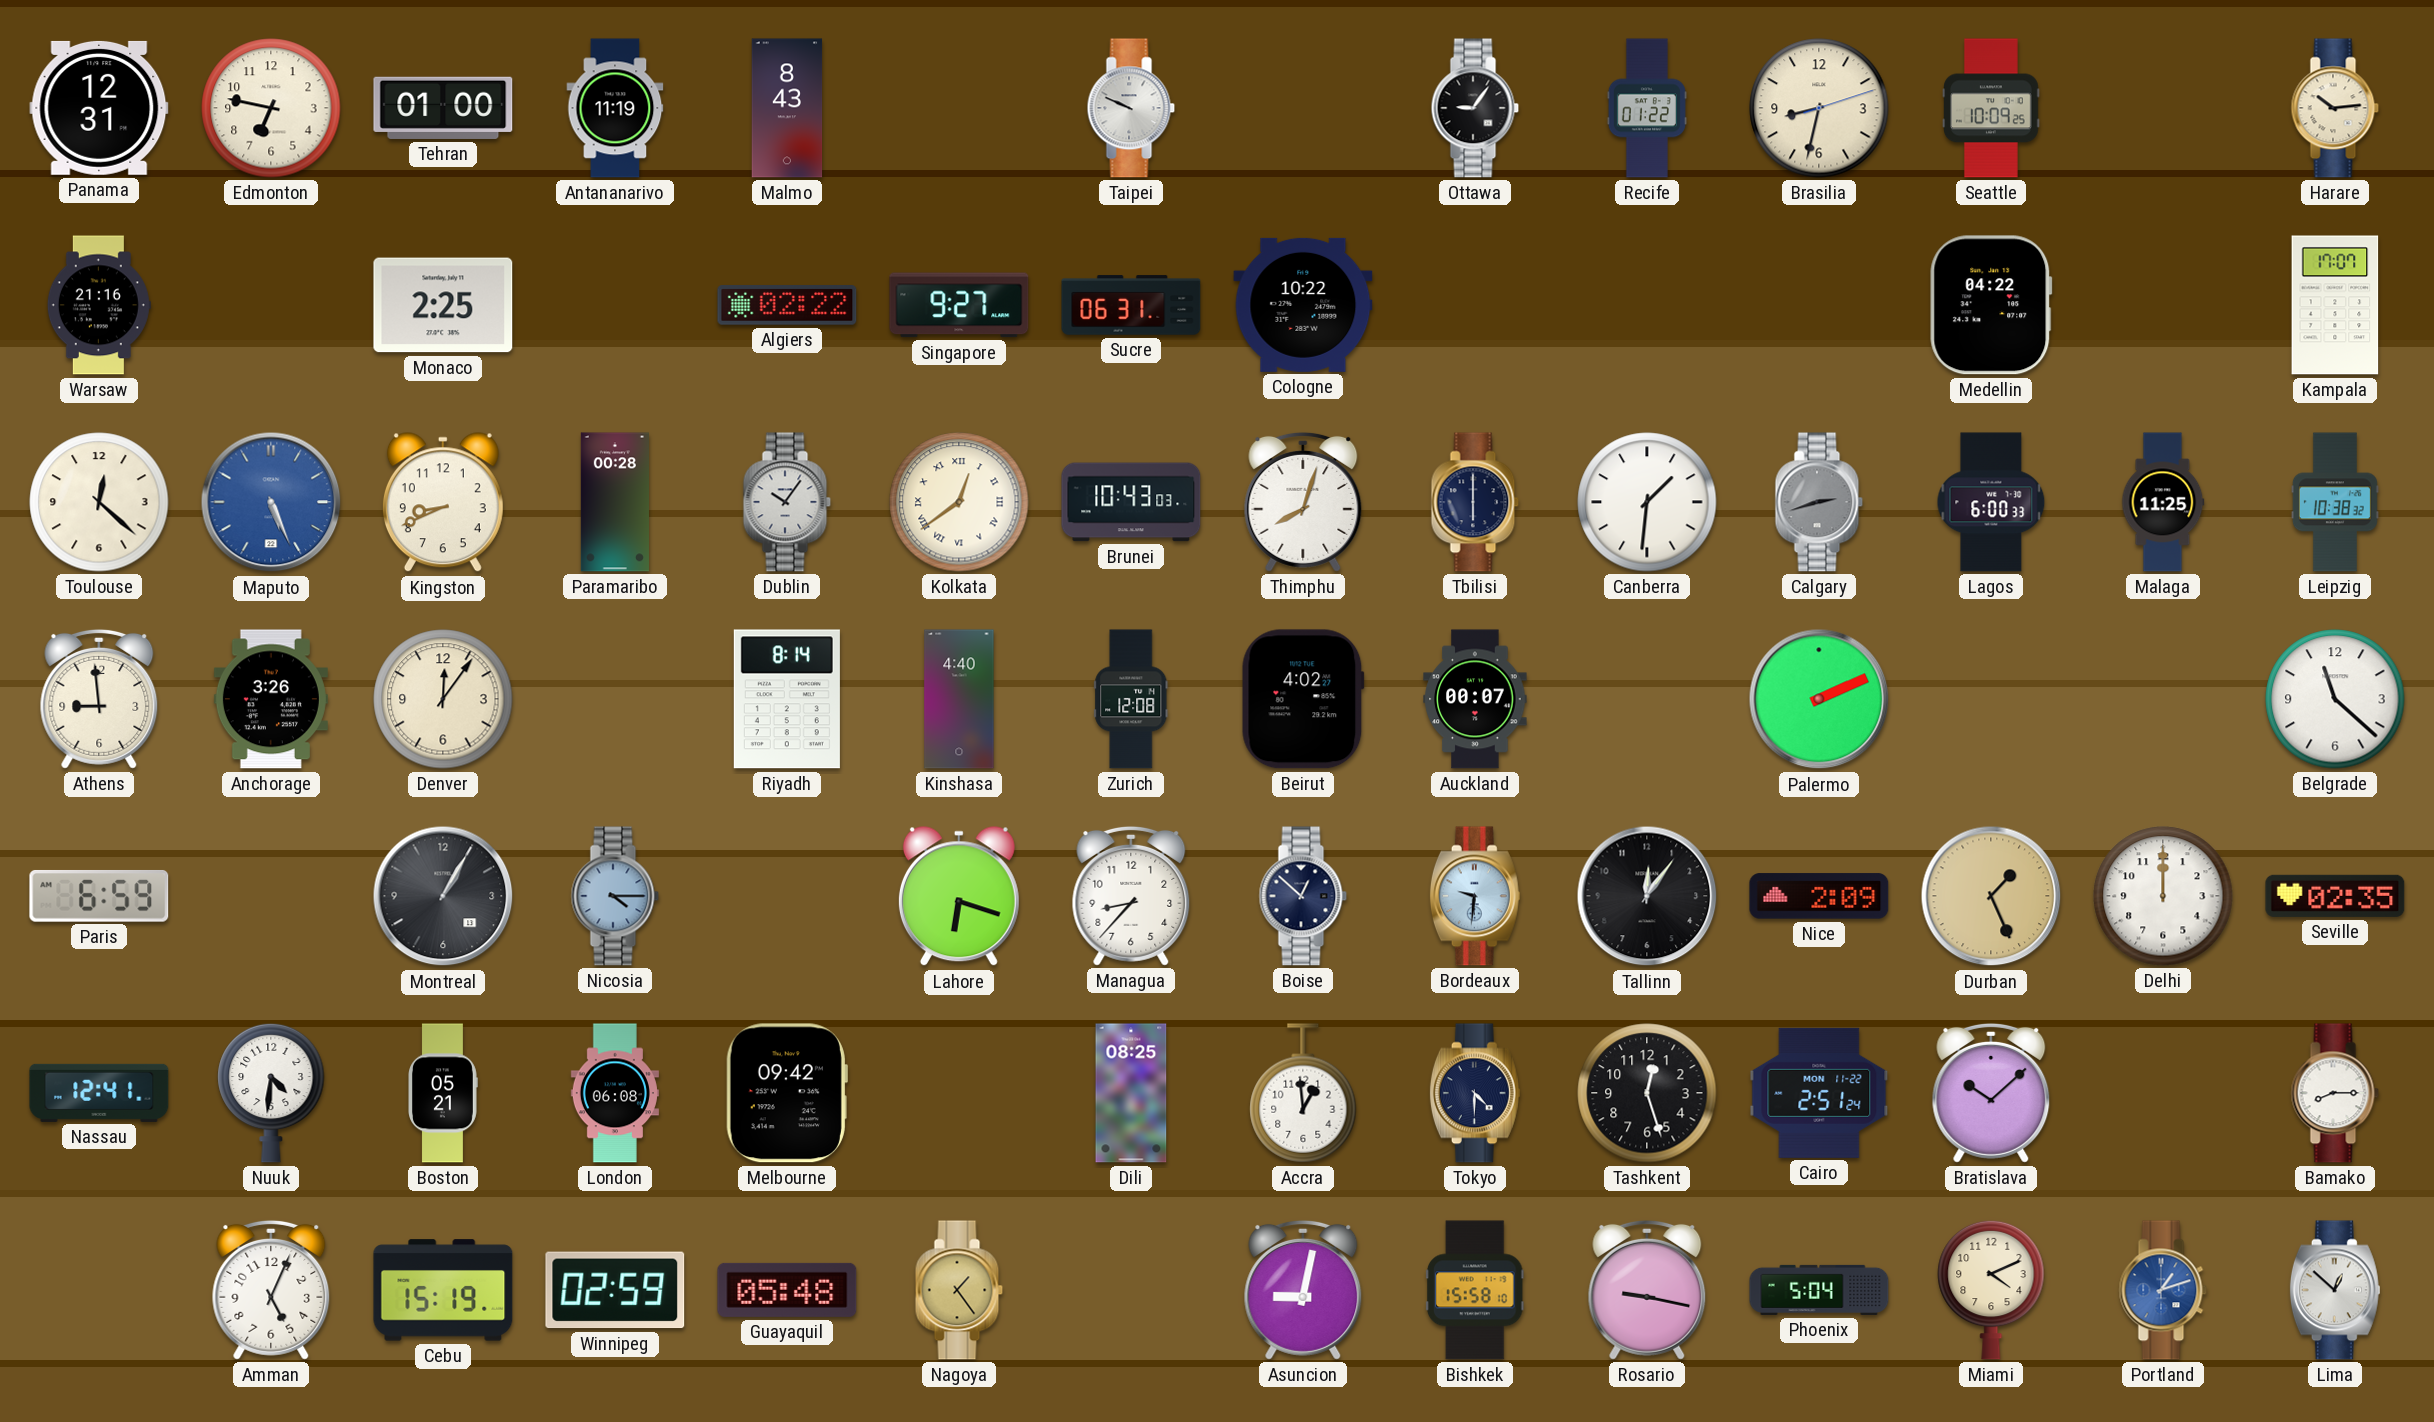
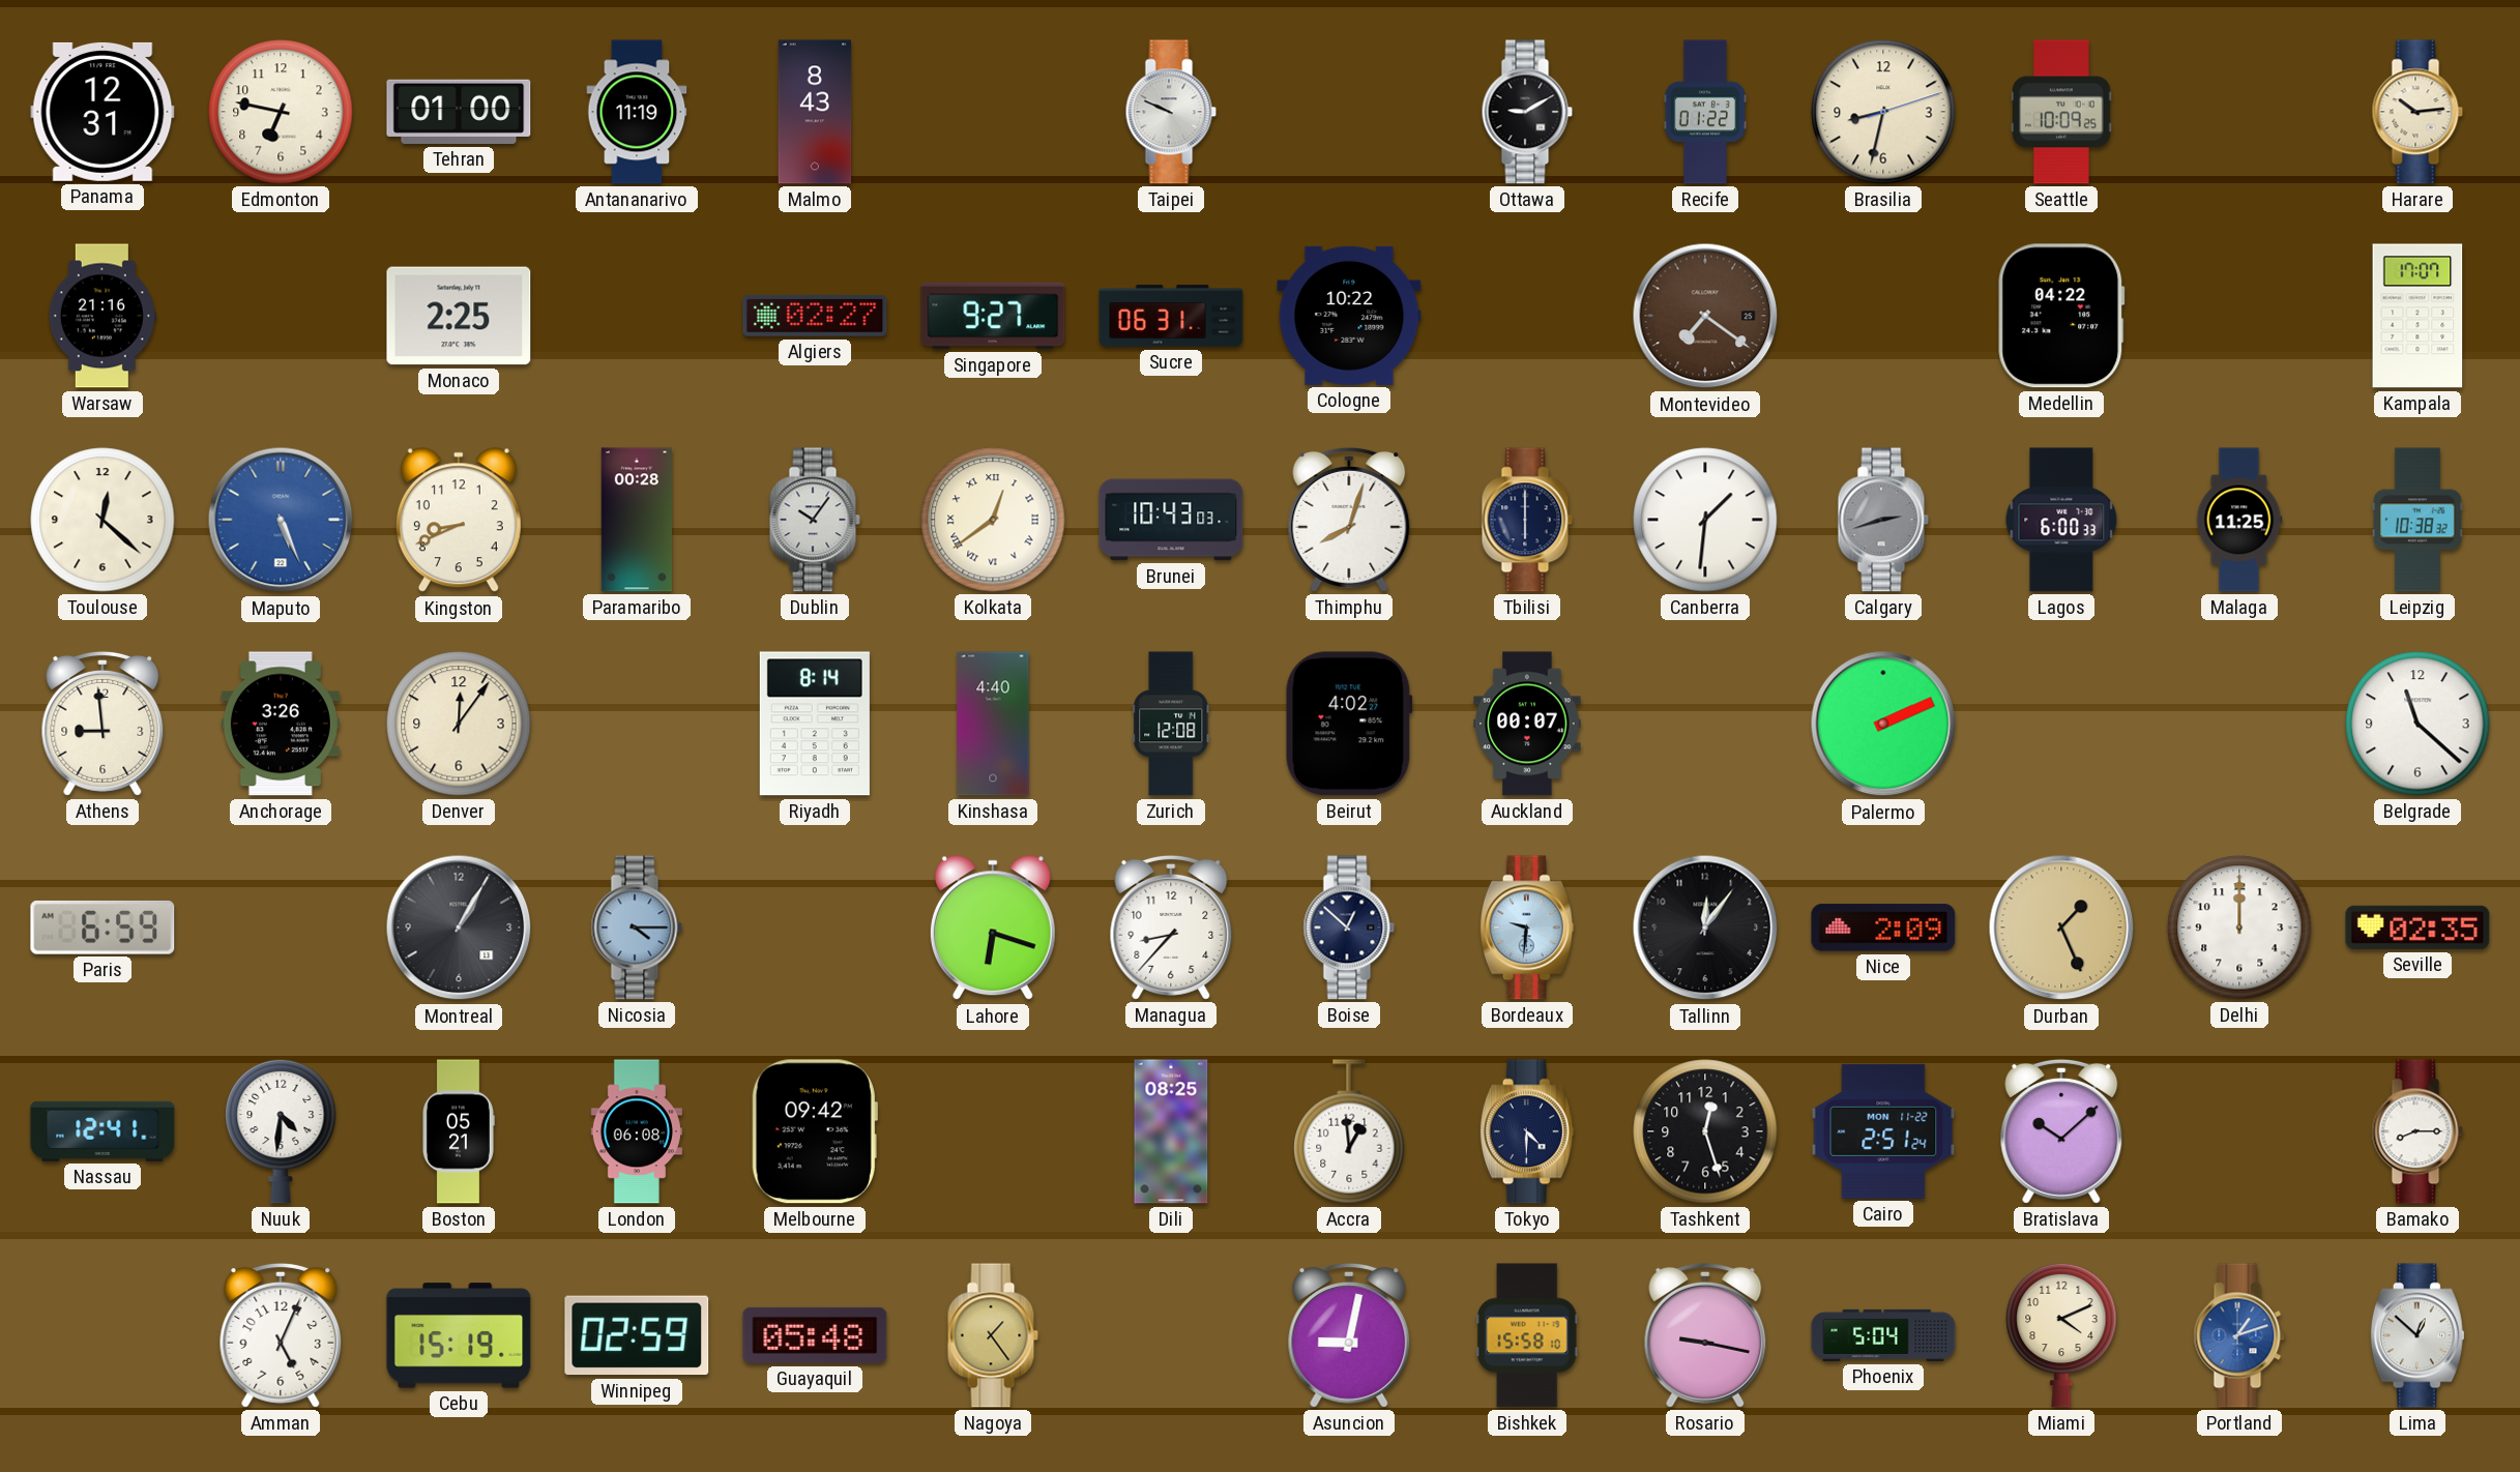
Ottawa: 9:06 -> 9:10 (1527, 112)
Algiers: 02:22 -> 02:27 (815, 316)
Montevideo: none -> 7:21 (1705, 316)
